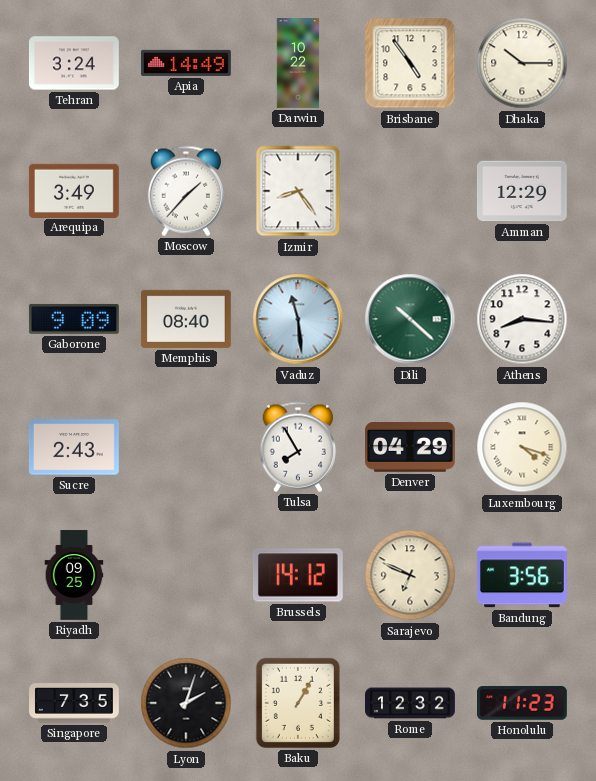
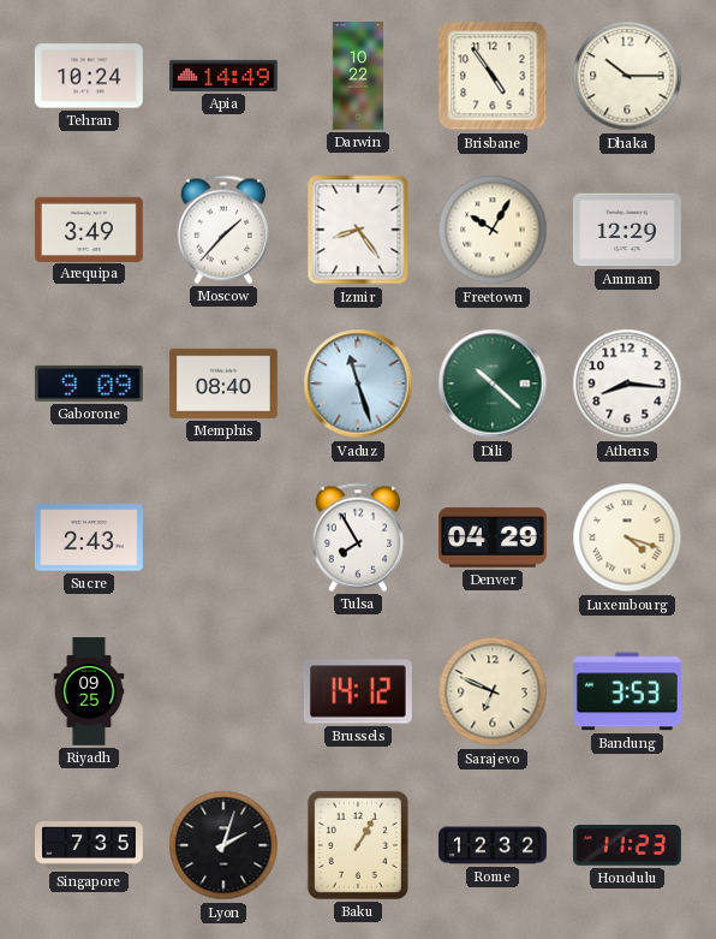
Tehran: 3:24 -> 10:24 (89, 76)
Freetown: none -> 10:05 (493, 230)
Vaduz: 11:29 -> 11:27 (358, 384)
Bandung: 3:56 -> 3:53 (627, 691)
